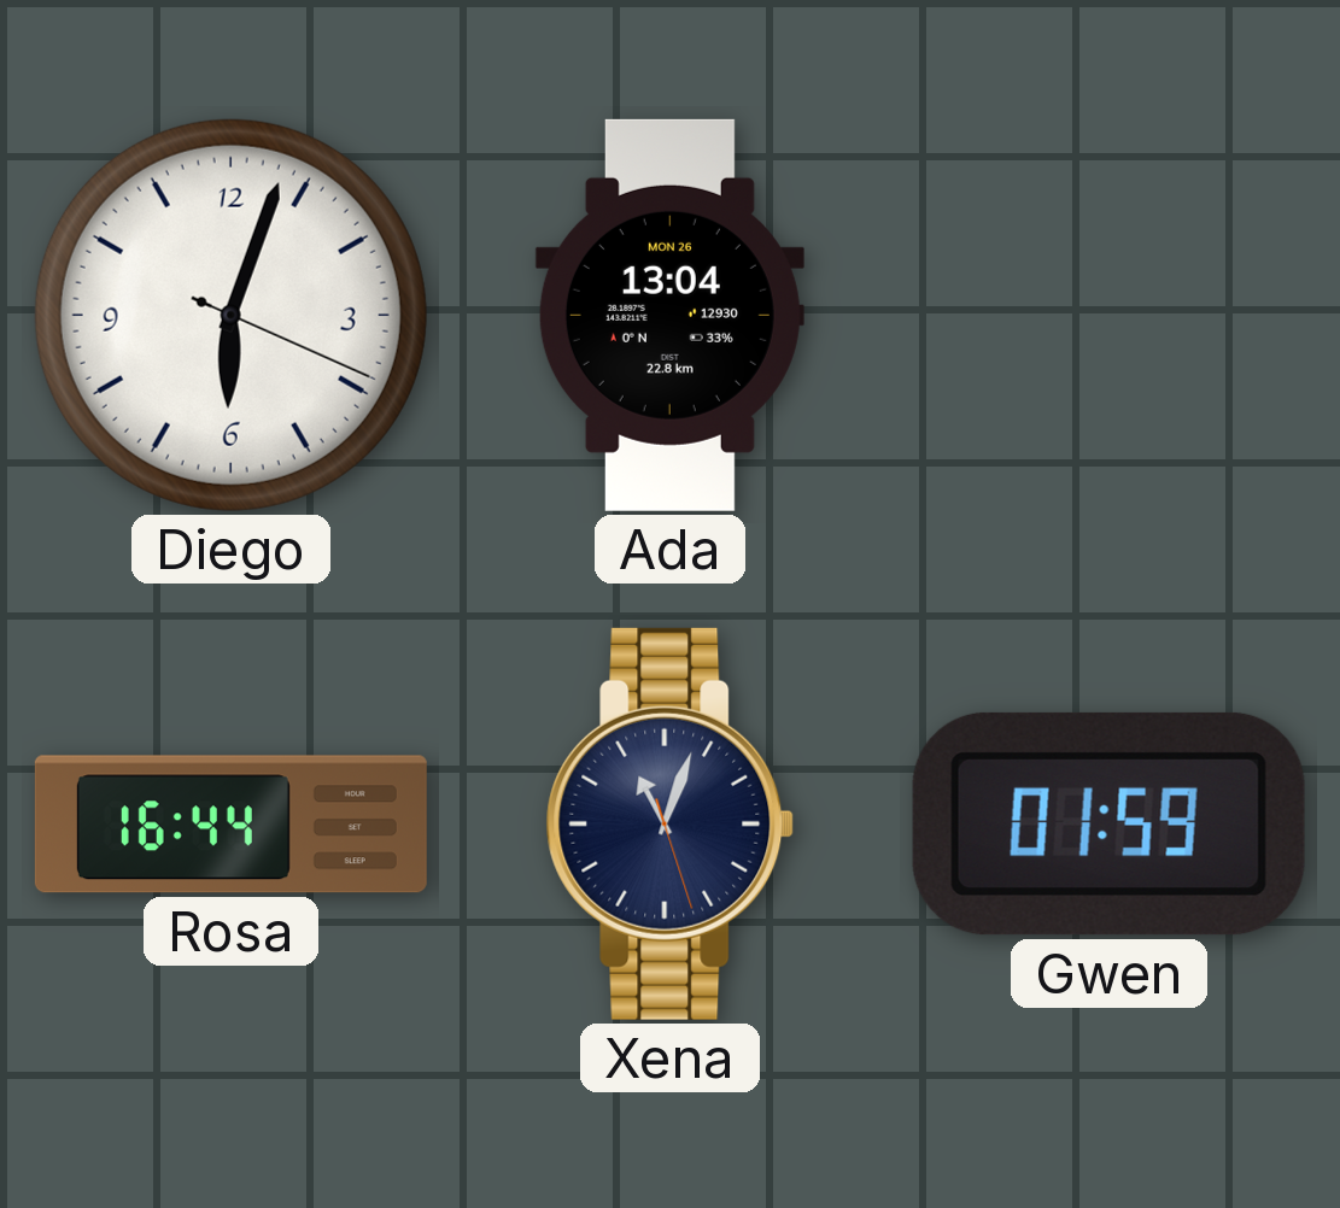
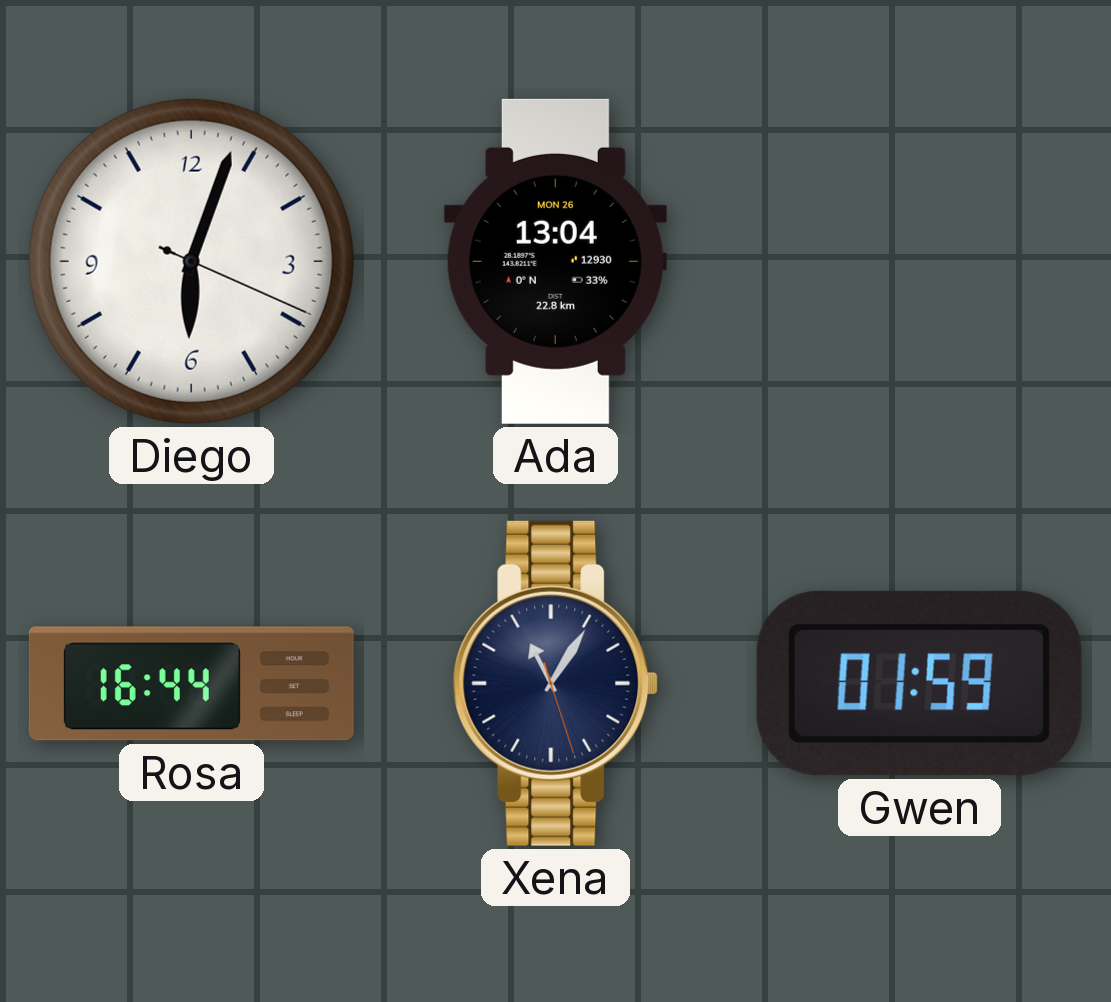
Xena: 11:03 -> 11:05 (556, 683)
